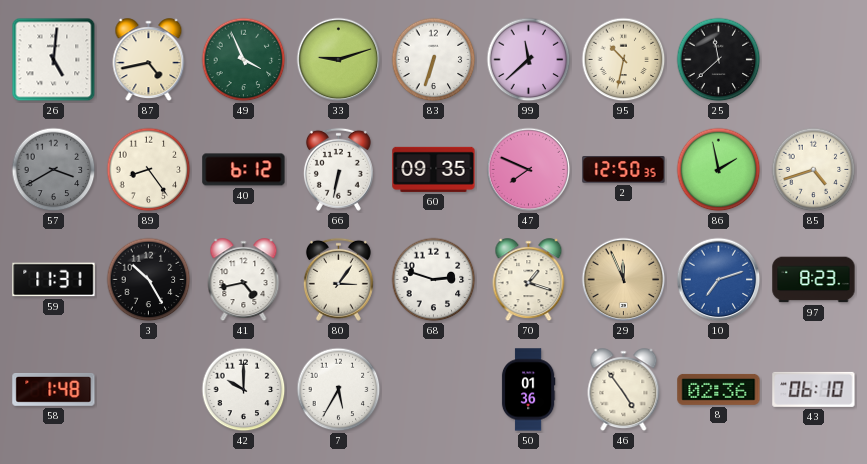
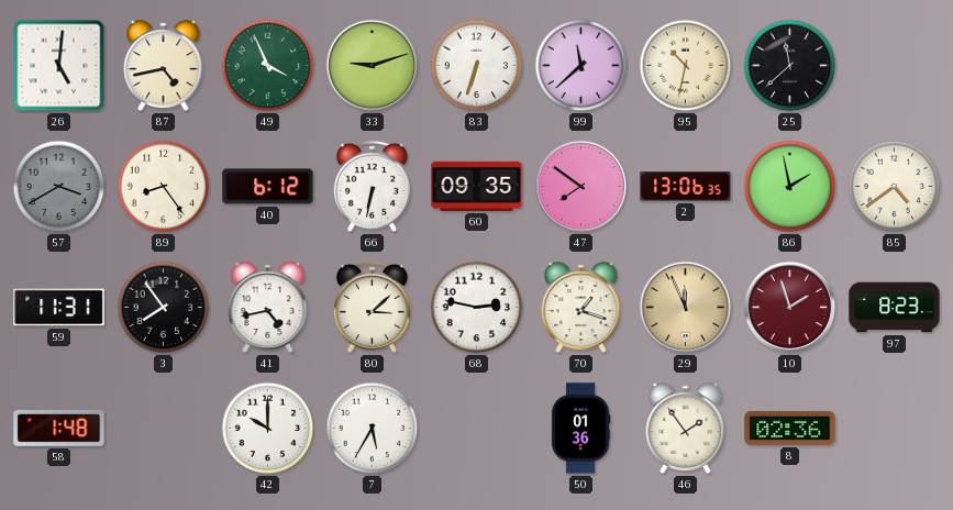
47: 7:49 -> 7:51 (581, 187)
2: 12:50 -> 13:06 (686, 187)
85: 4:42 -> 4:39 (895, 187)
3: 10:25 -> 7:54 (164, 308)
80: 3:06 -> 3:08 (372, 307)
68: 2:48 -> 2:47 (477, 308)
10: 7:12 -> 1:57 (790, 308)
10 dial: blue -> burgundy (790, 308)
46: 4:54 -> 1:54 (686, 429)
43: 06:10 -> none (814, 389)
